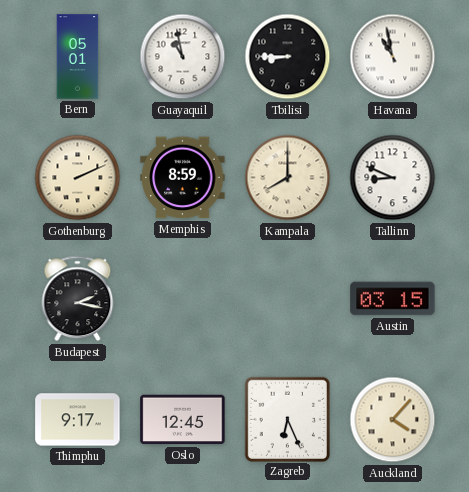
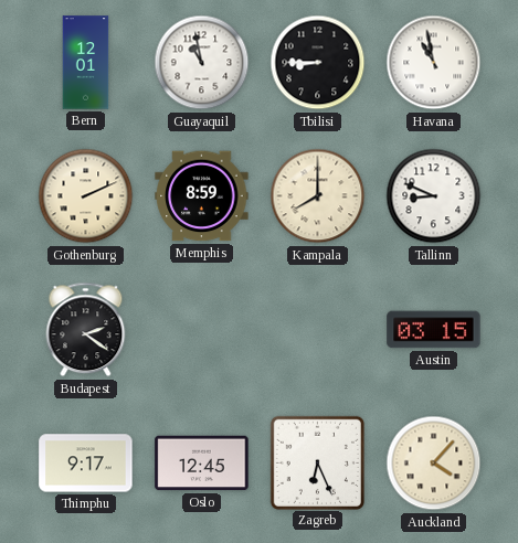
Bern: 05:01 -> 12:01 (86, 63)
Budapest: 2:17 -> 2:21 (86, 330)
